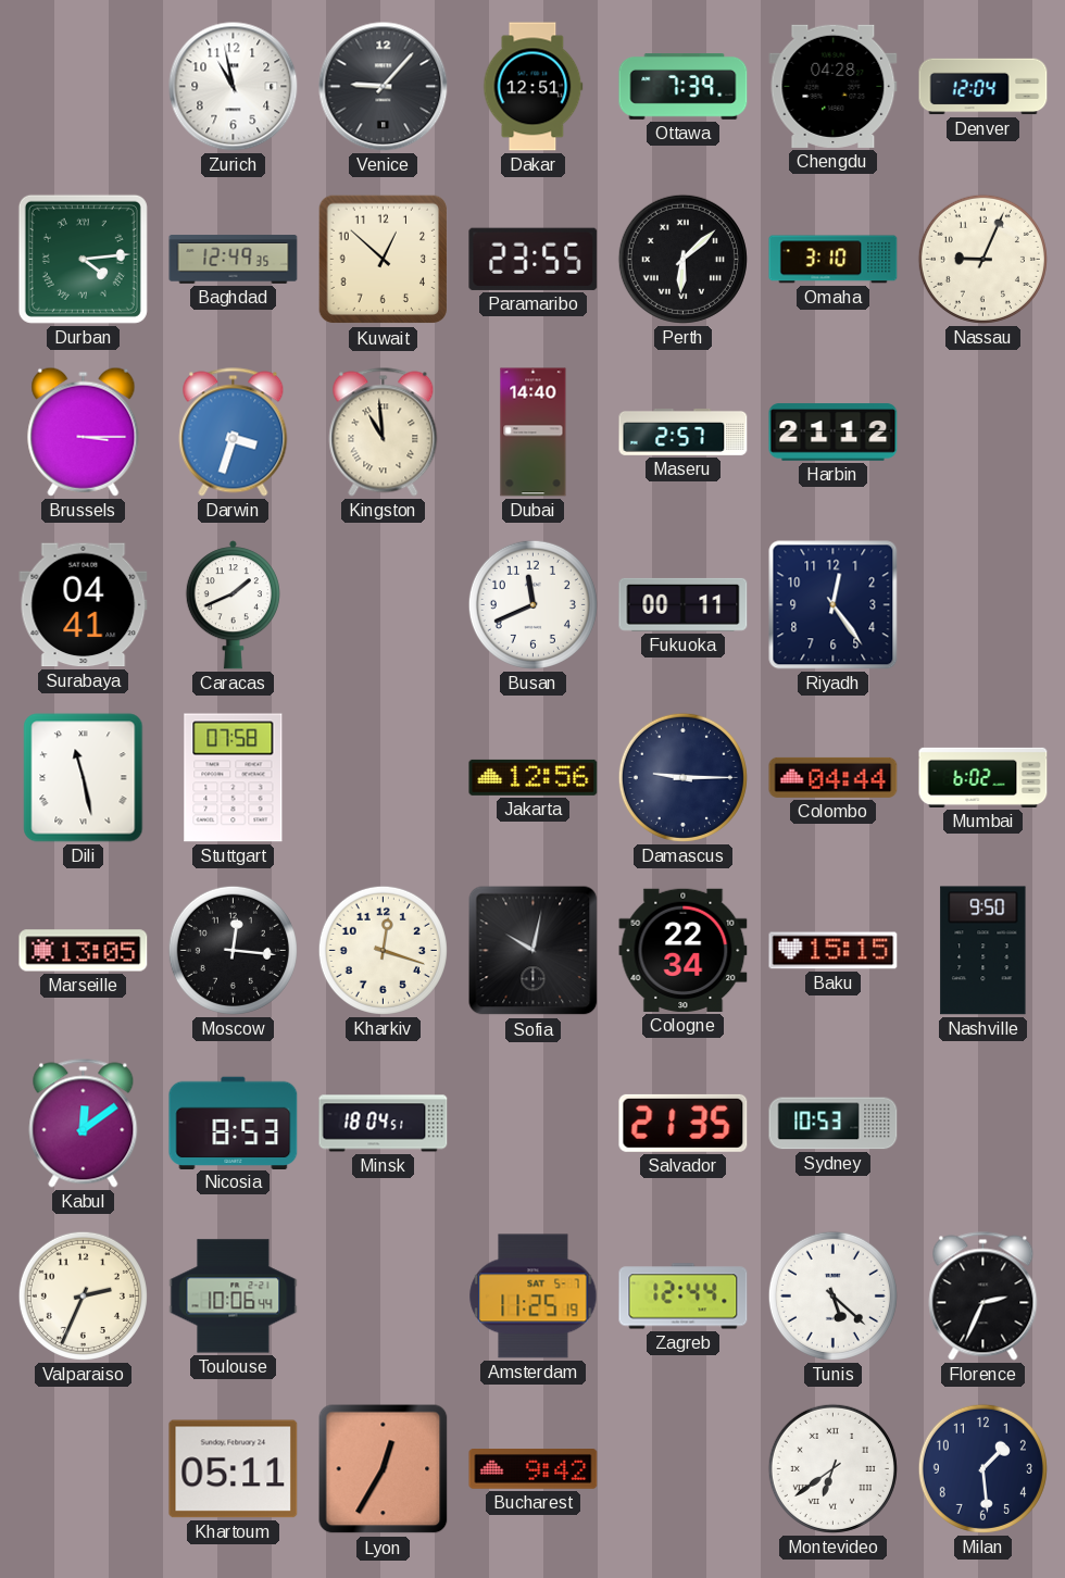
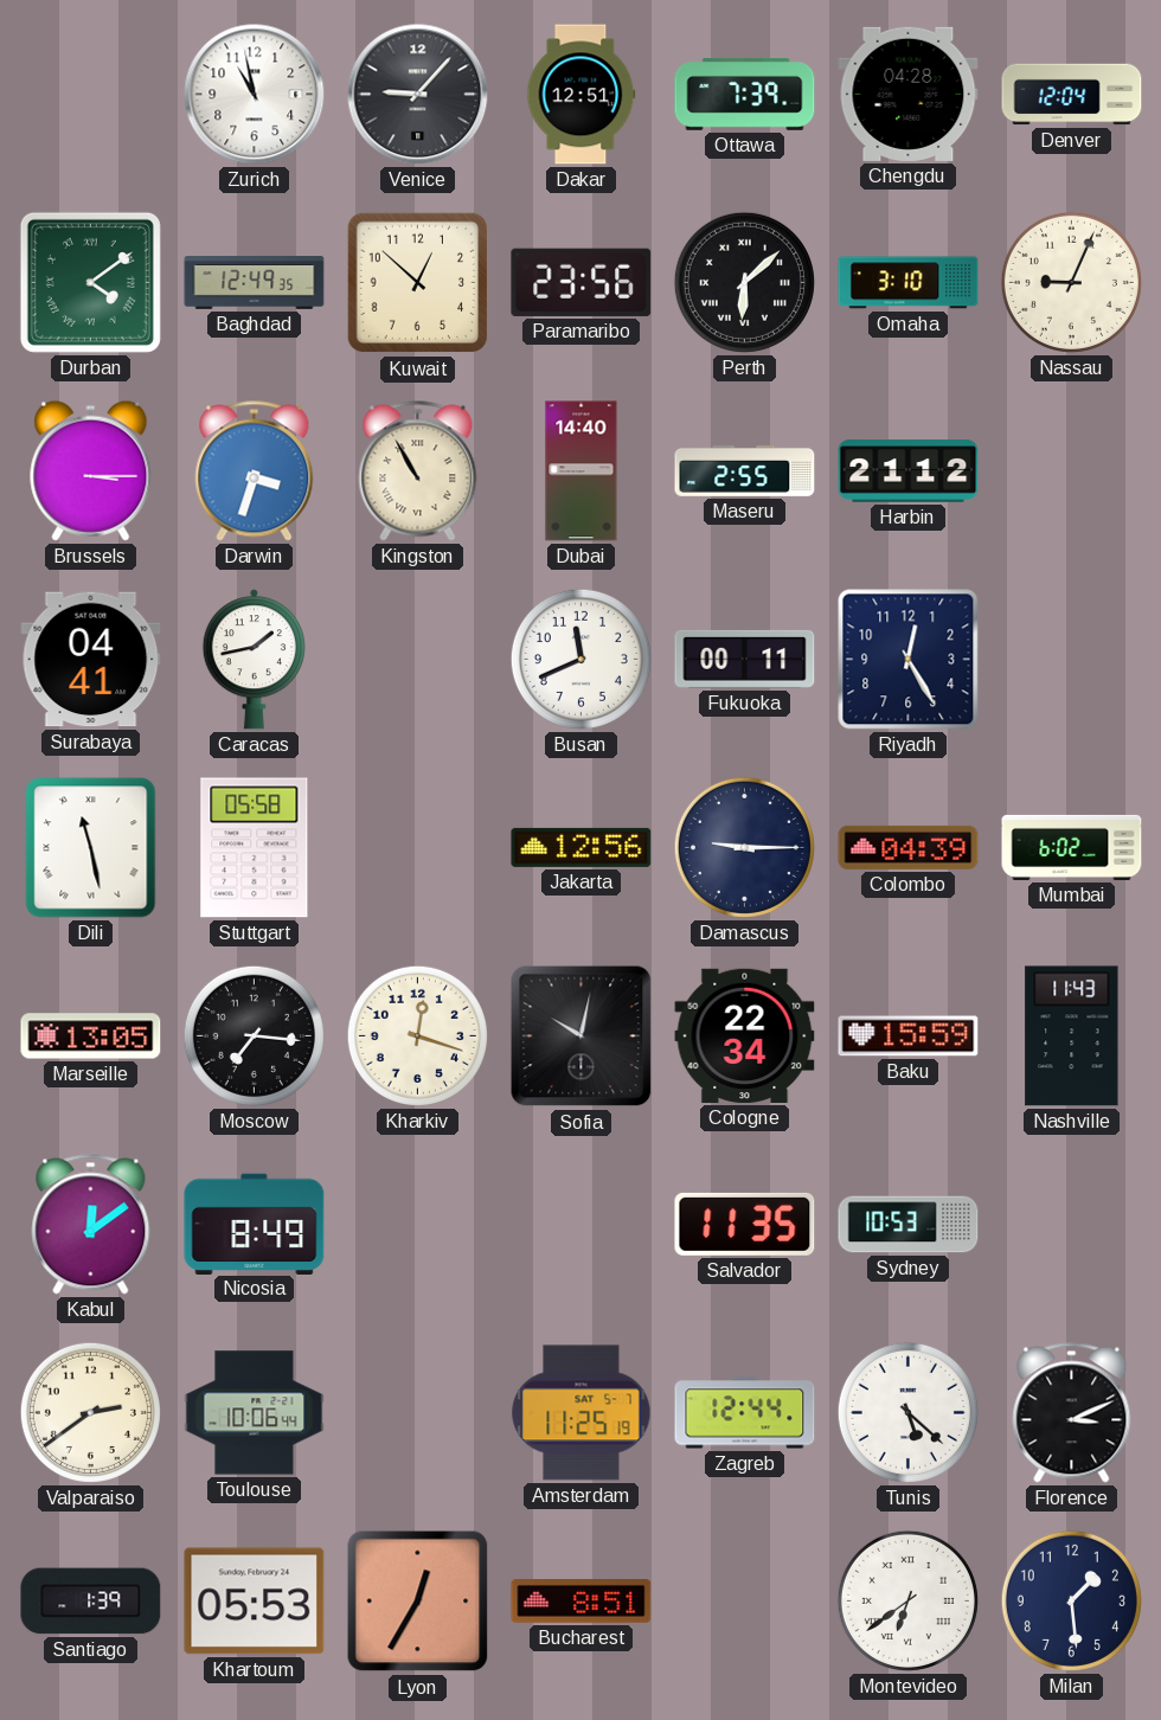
Durban: 4:14 -> 4:09 (90, 282)
Paramaribo: 23:55 -> 23:56 (582, 282)
Kingston: 10:59 -> 10:55 (418, 471)
Maseru: 2:57 -> 2:55 (745, 470)
Caracas: 1:41 -> 1:43 (254, 660)
Riyadh: 12:24 -> 12:25 (909, 660)
Stuttgart: 07:58 -> 05:58 (255, 848)
Colombo: 04:44 -> 04:39 (909, 847)
Moscow: 12:16 -> 7:16 (254, 1035)
Baku: 15:15 -> 15:59 (909, 1037)
Nashville: 9:50 -> 11:43 (1072, 1037)
Nicosia: 8:53 -> 8:49 (255, 1224)
Minsk: 18:04 -> none (384, 1124)
Salvador: 21:35 -> 11:35 (745, 1224)
Valparaiso: 2:34 -> 2:39 (90, 1412)
Florence: 2:34 -> 3:11 (1072, 1413)
Santiago: none -> 1:39 (91, 1602)
Khartoum: 05:11 -> 05:53 (255, 1602)
Bucharest: 9:42 -> 8:51 (582, 1602)
